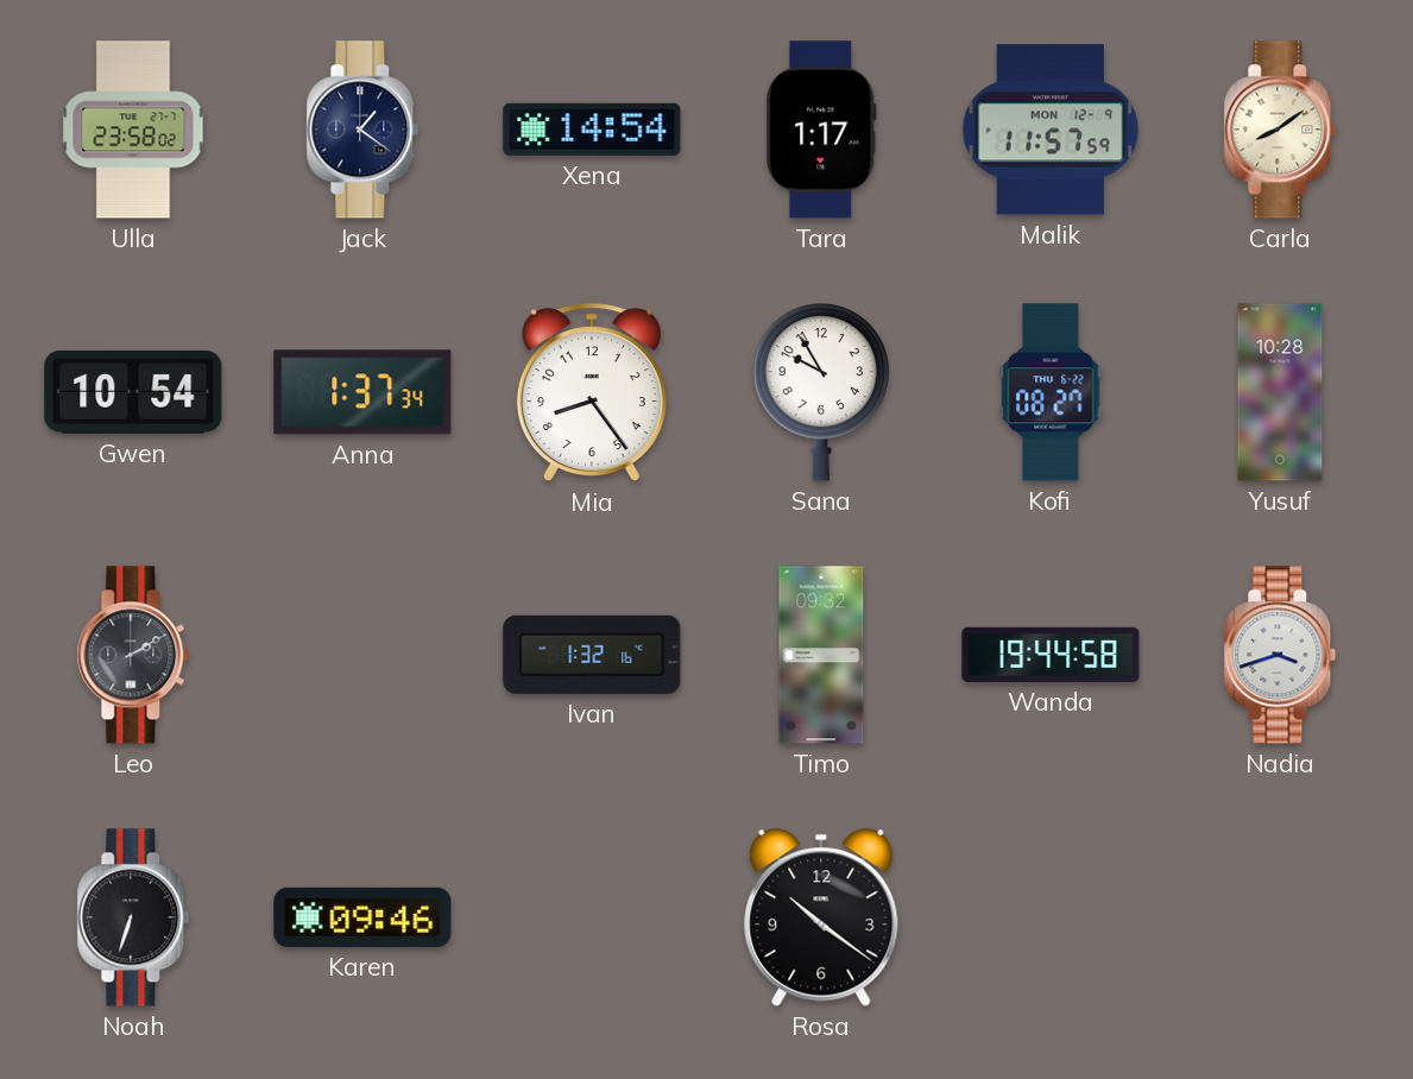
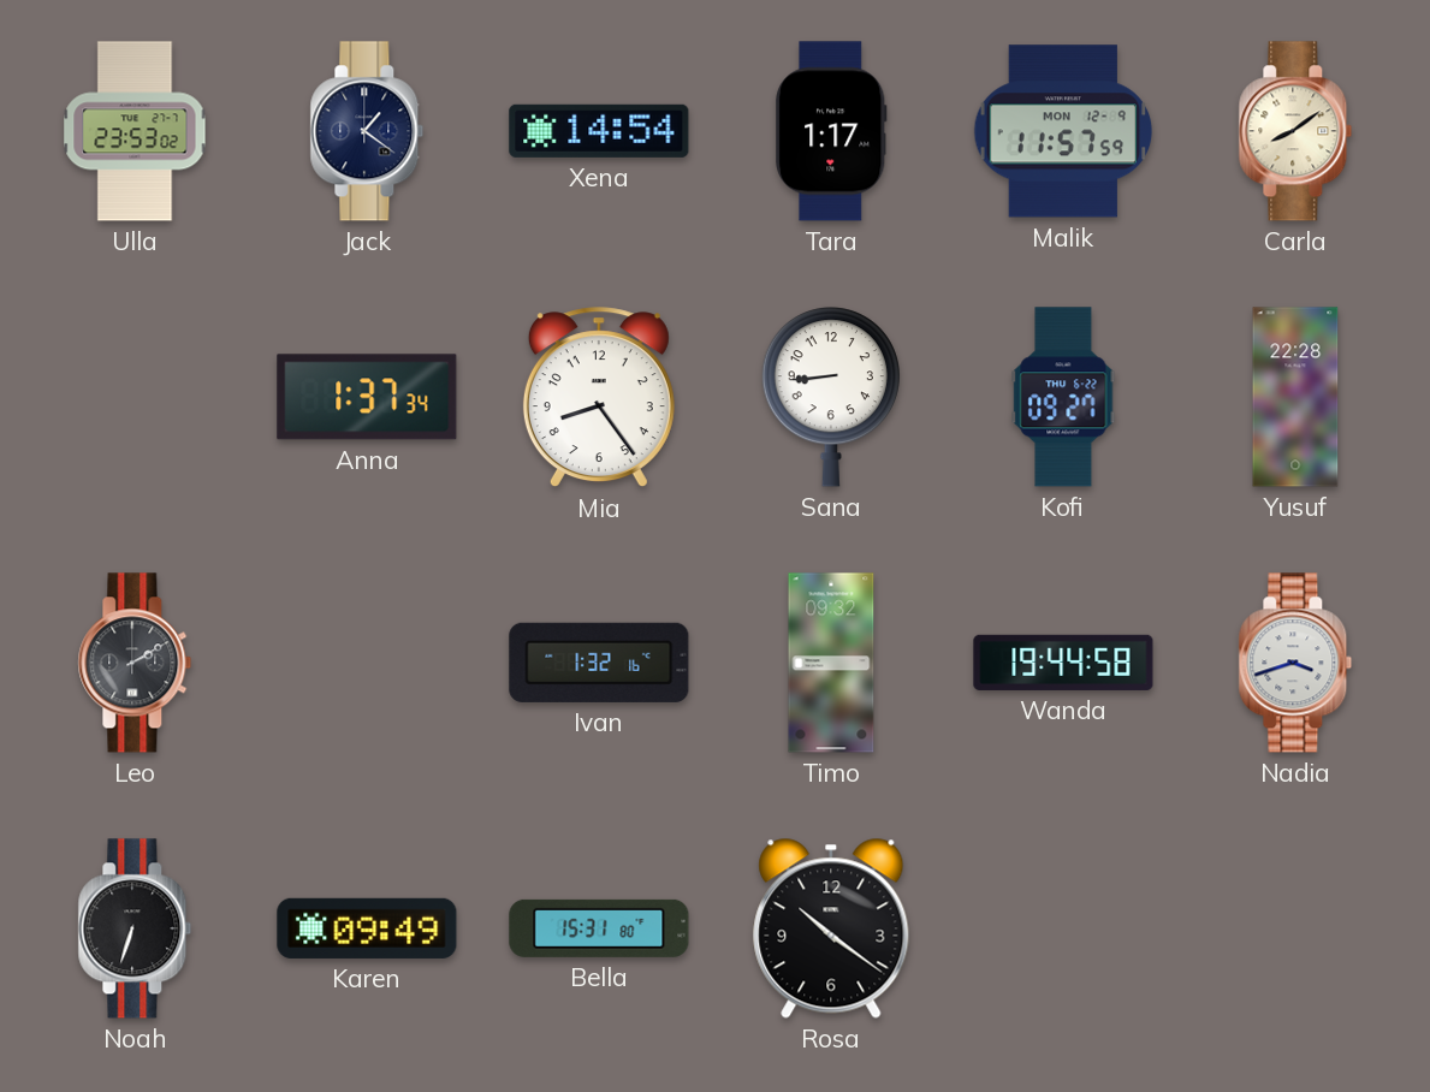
Ulla: 23:58 -> 23:53 (135, 131)
Gwen: 10:54 -> none (133, 393)
Sana: 9:55 -> 8:44 (830, 397)
Kofi: 08:27 -> 09:27 (1063, 397)
Yusuf: 10:28 -> 22:28 (1295, 397)
Karen: 09:46 -> 09:49 (367, 928)
Bella: none -> 15:31 (599, 928)
